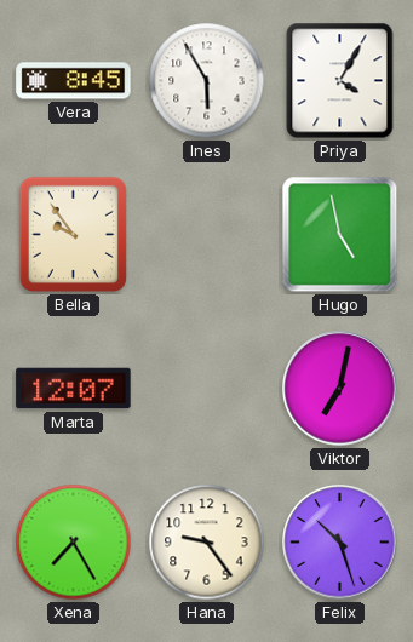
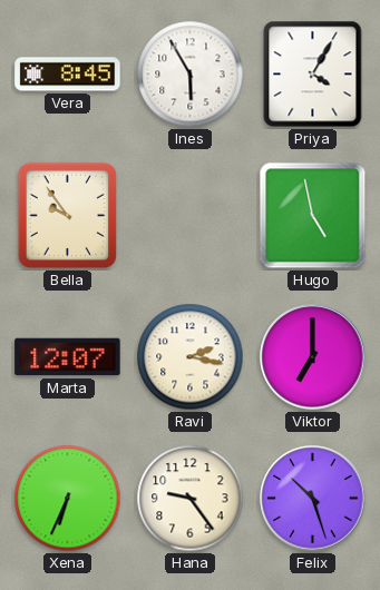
Ravi: none -> 2:17 (191, 357)
Viktor: 7:02 -> 7:00 (313, 357)
Xena: 7:25 -> 6:34 (68, 499)
